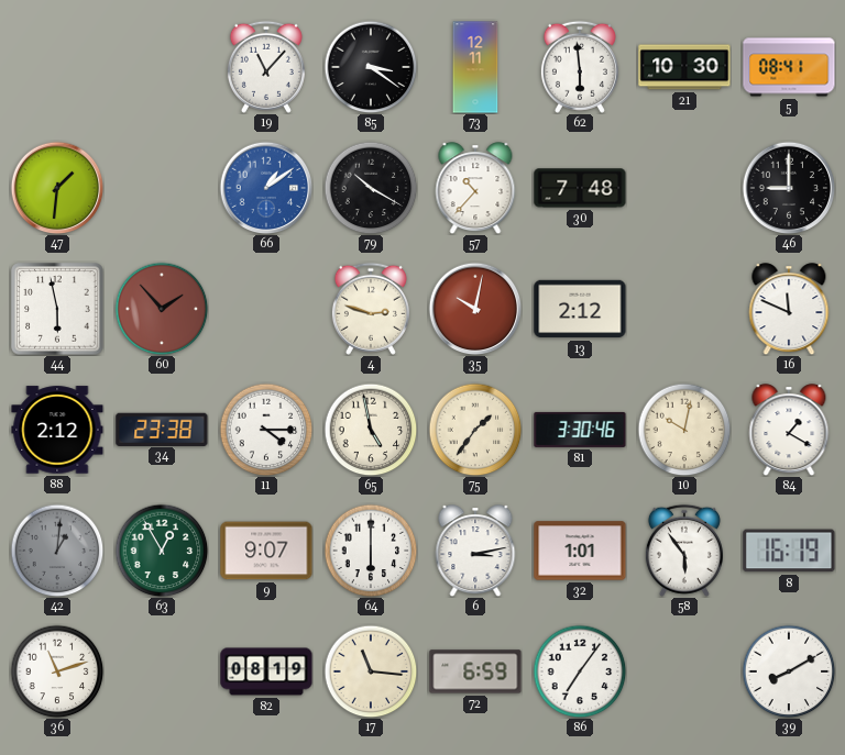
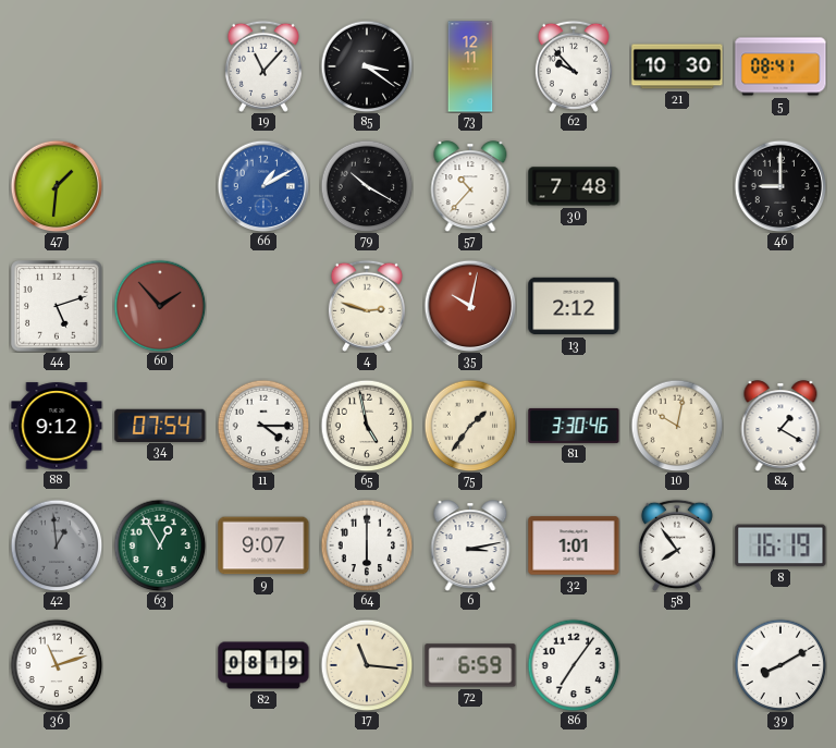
62: 5:59 -> 9:53 (574, 66)
66: 1:09 -> 1:10 (263, 186)
44: 5:58 -> 5:12 (57, 306)
16: 11:49 -> none (789, 309)
88: 2:12 -> 9:12 (57, 426)
34: 23:38 -> 07:54 (160, 425)
42: 1:01 -> 12:59 (57, 545)
58: 5:54 -> 7:54 (677, 545)
